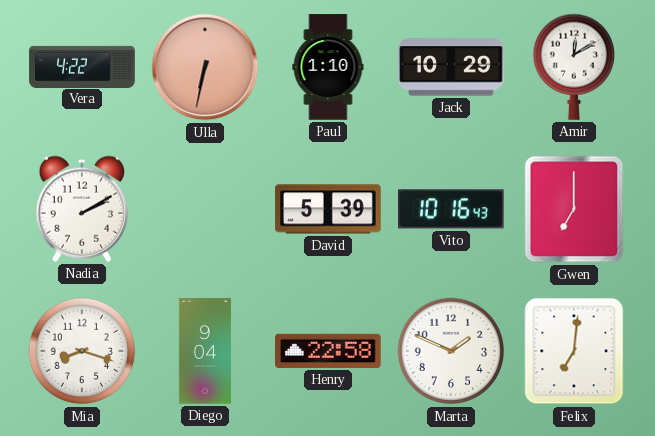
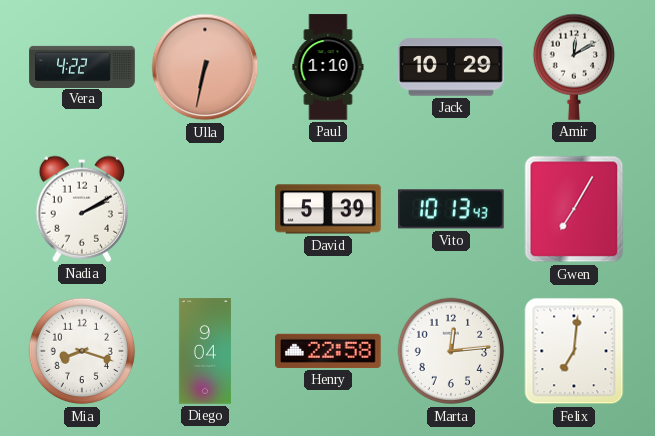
Vito: 10:16 -> 10:13 (452, 209)
Gwen: 7:00 -> 7:05 (574, 209)
Marta: 1:49 -> 12:14 (451, 351)
